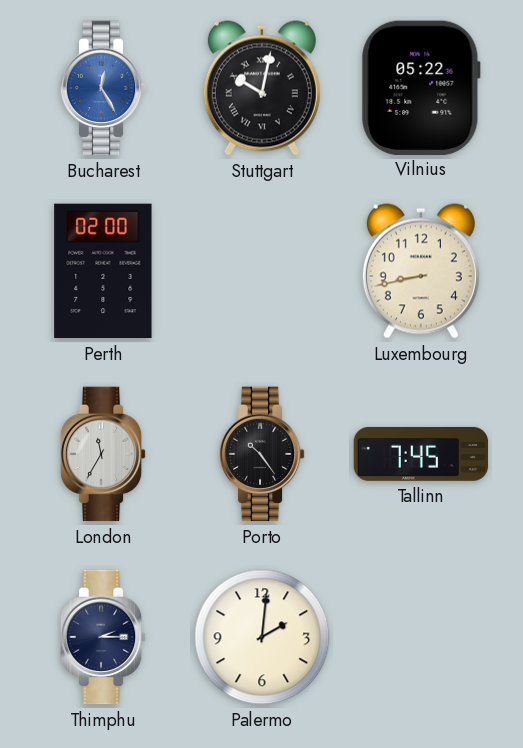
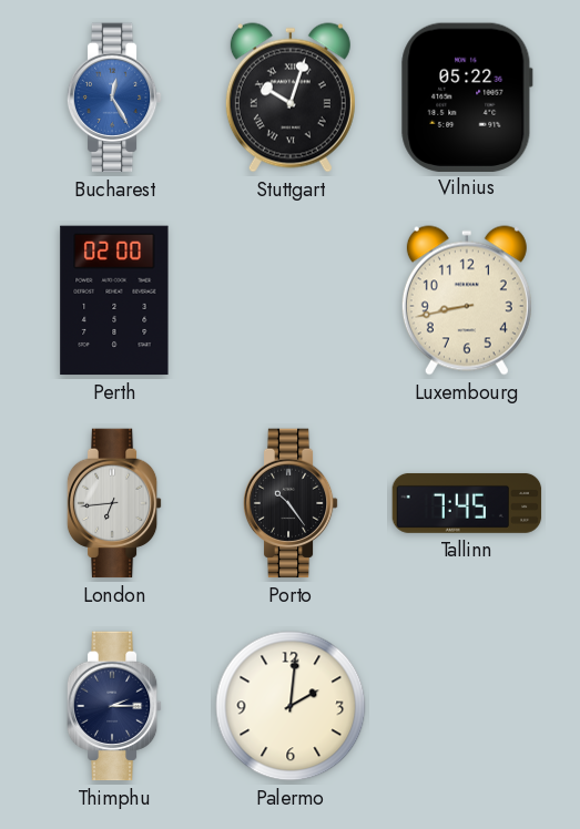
Stuttgart: 10:02 -> 10:03 (291, 98)
London: 11:35 -> 6:44 (114, 503)
